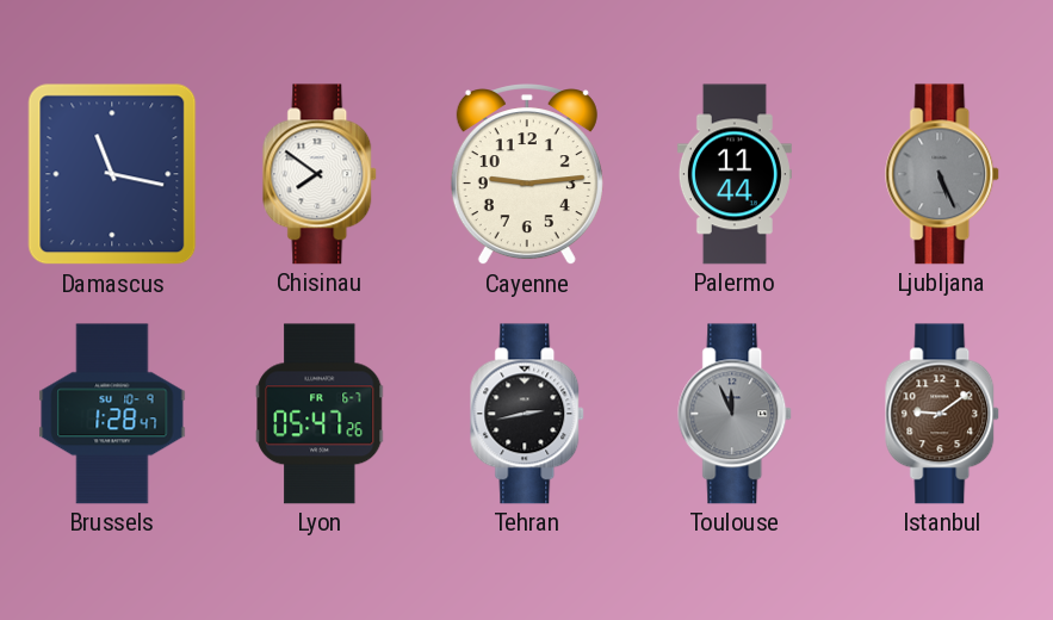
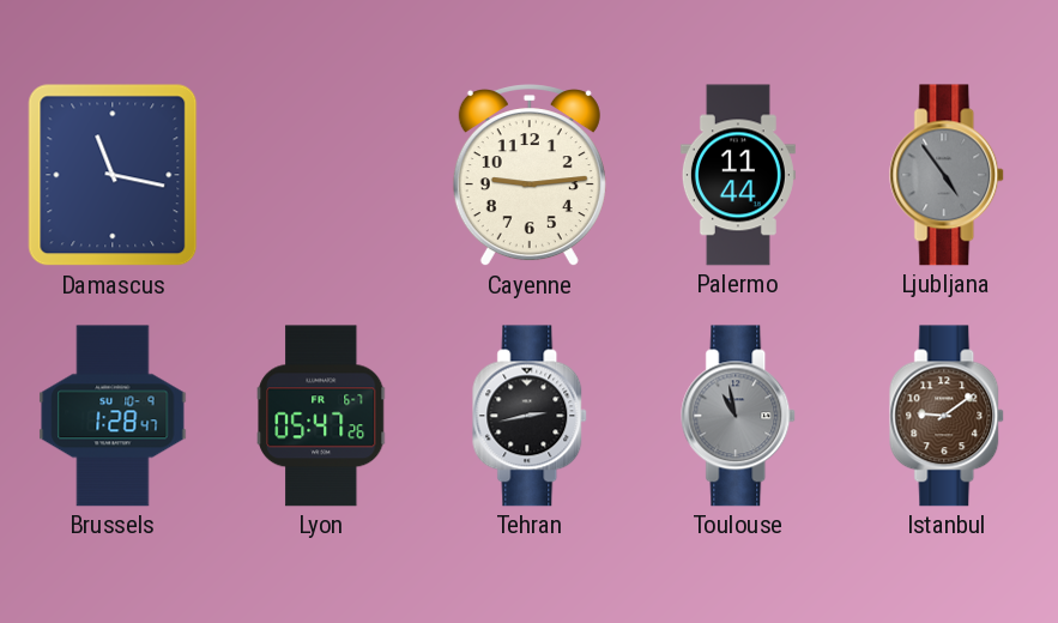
Chisinau: 7:51 -> none (321, 174)
Ljubljana: 5:26 -> 4:54 (948, 175)
Toulouse: 11:56 -> 10:58 (739, 416)
